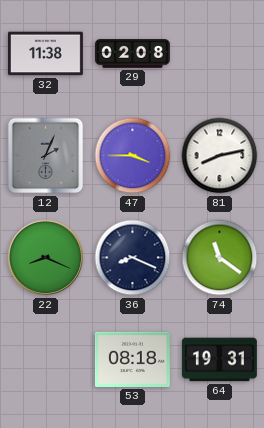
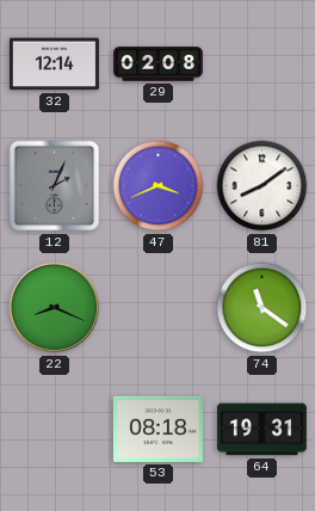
32: 11:38 -> 12:14 (54, 64)
47: 3:45 -> 3:41 (159, 186)
81: 8:13 -> 8:09 (262, 186)
36: 8:19 -> none (133, 258)
